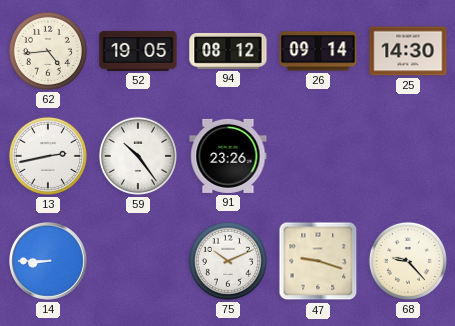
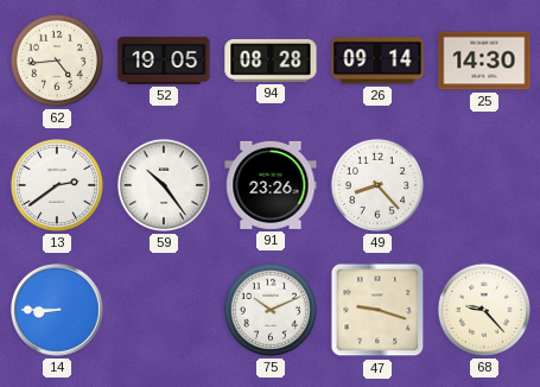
94: 08:12 -> 08:28 (271, 61)
13: 2:43 -> 2:39 (57, 185)
49: none -> 8:23 (377, 185)
